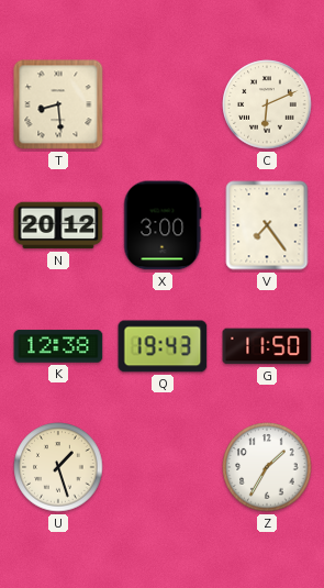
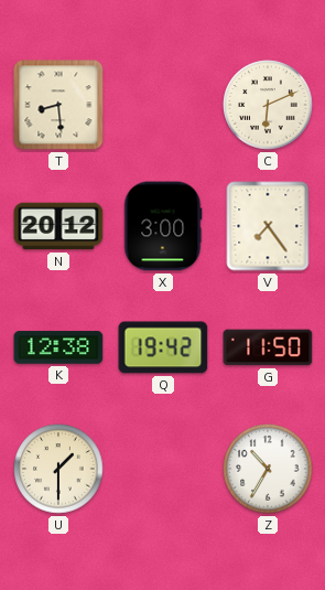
Q: 19:43 -> 19:42 (163, 347)
U: 1:27 -> 1:30 (58, 469)
Z: 1:35 -> 10:35 (268, 469)
